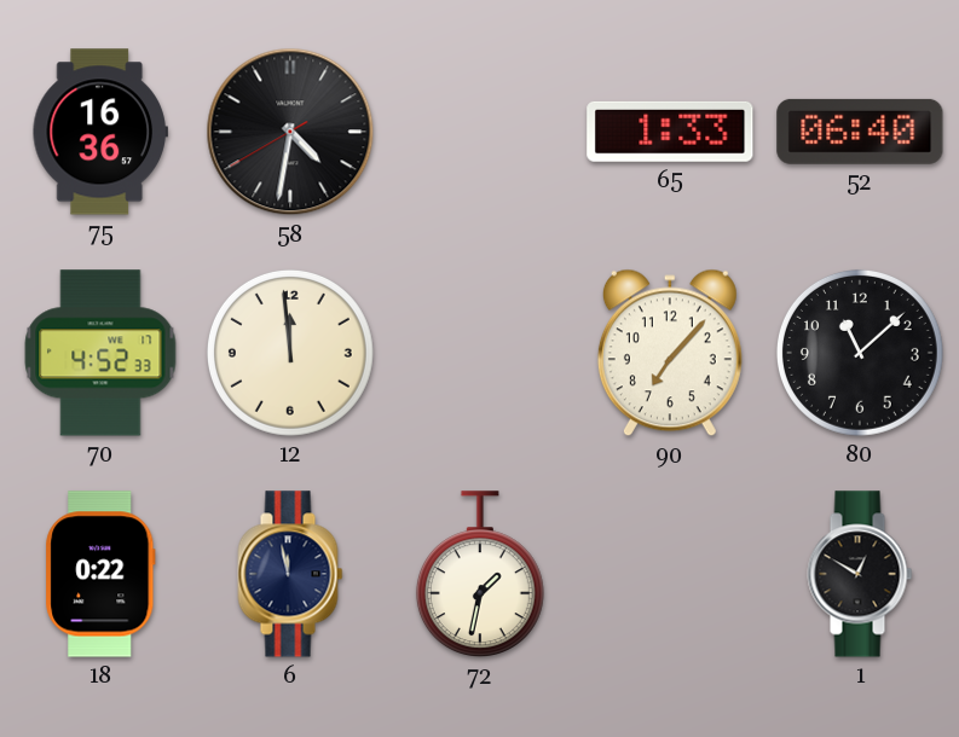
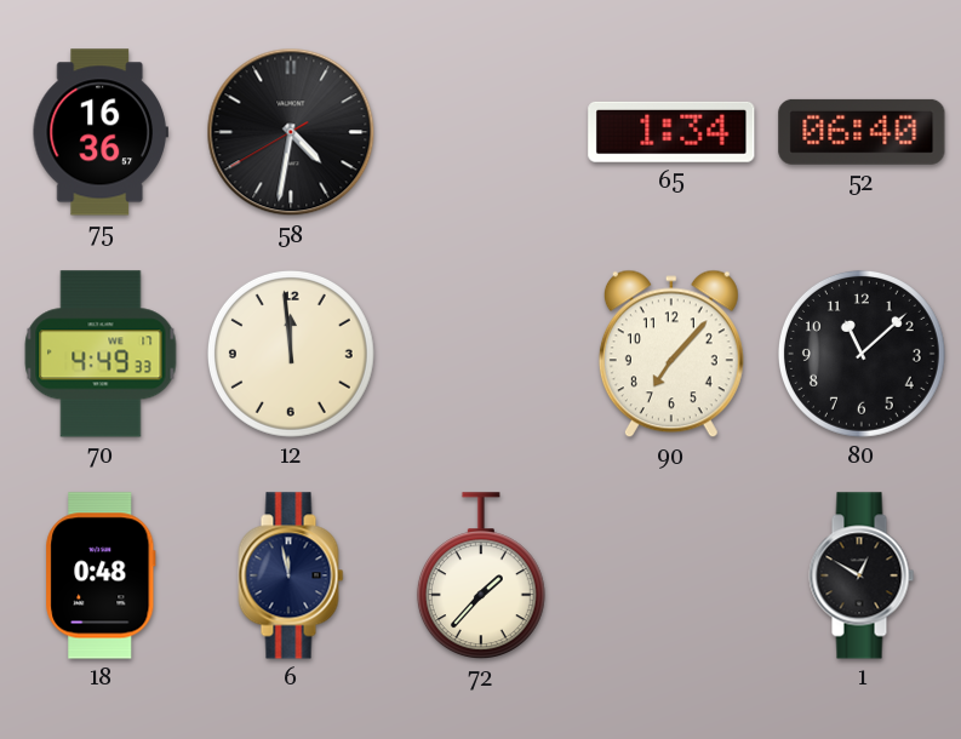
65: 1:33 -> 1:34 (671, 132)
70: 4:52 -> 4:49 (101, 354)
18: 0:22 -> 0:48 (101, 575)
72: 1:32 -> 1:37 (481, 577)
